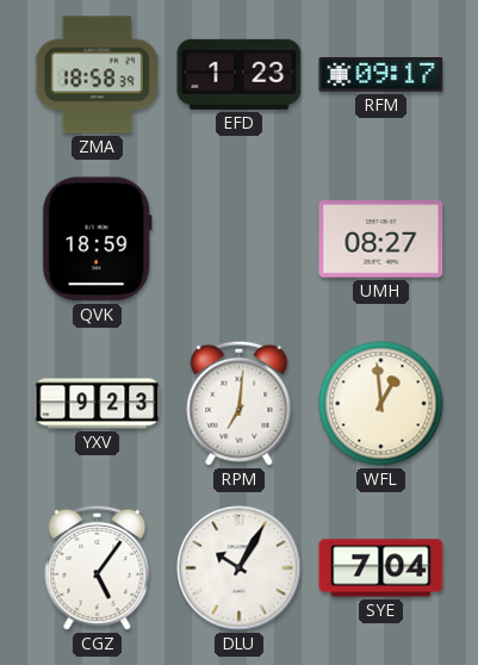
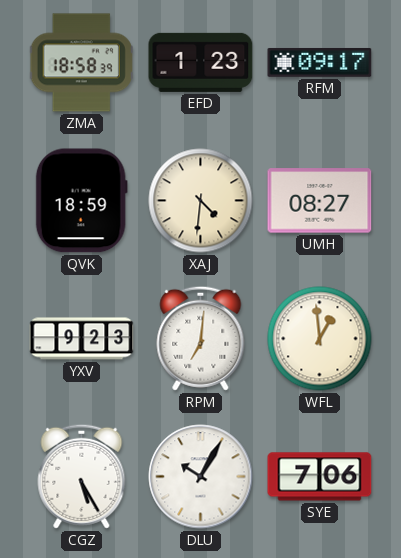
XAJ: none -> 4:31 (201, 201)
CGZ: 5:06 -> 5:25 (82, 476)
SYE: 7:04 -> 7:06 (320, 477)
